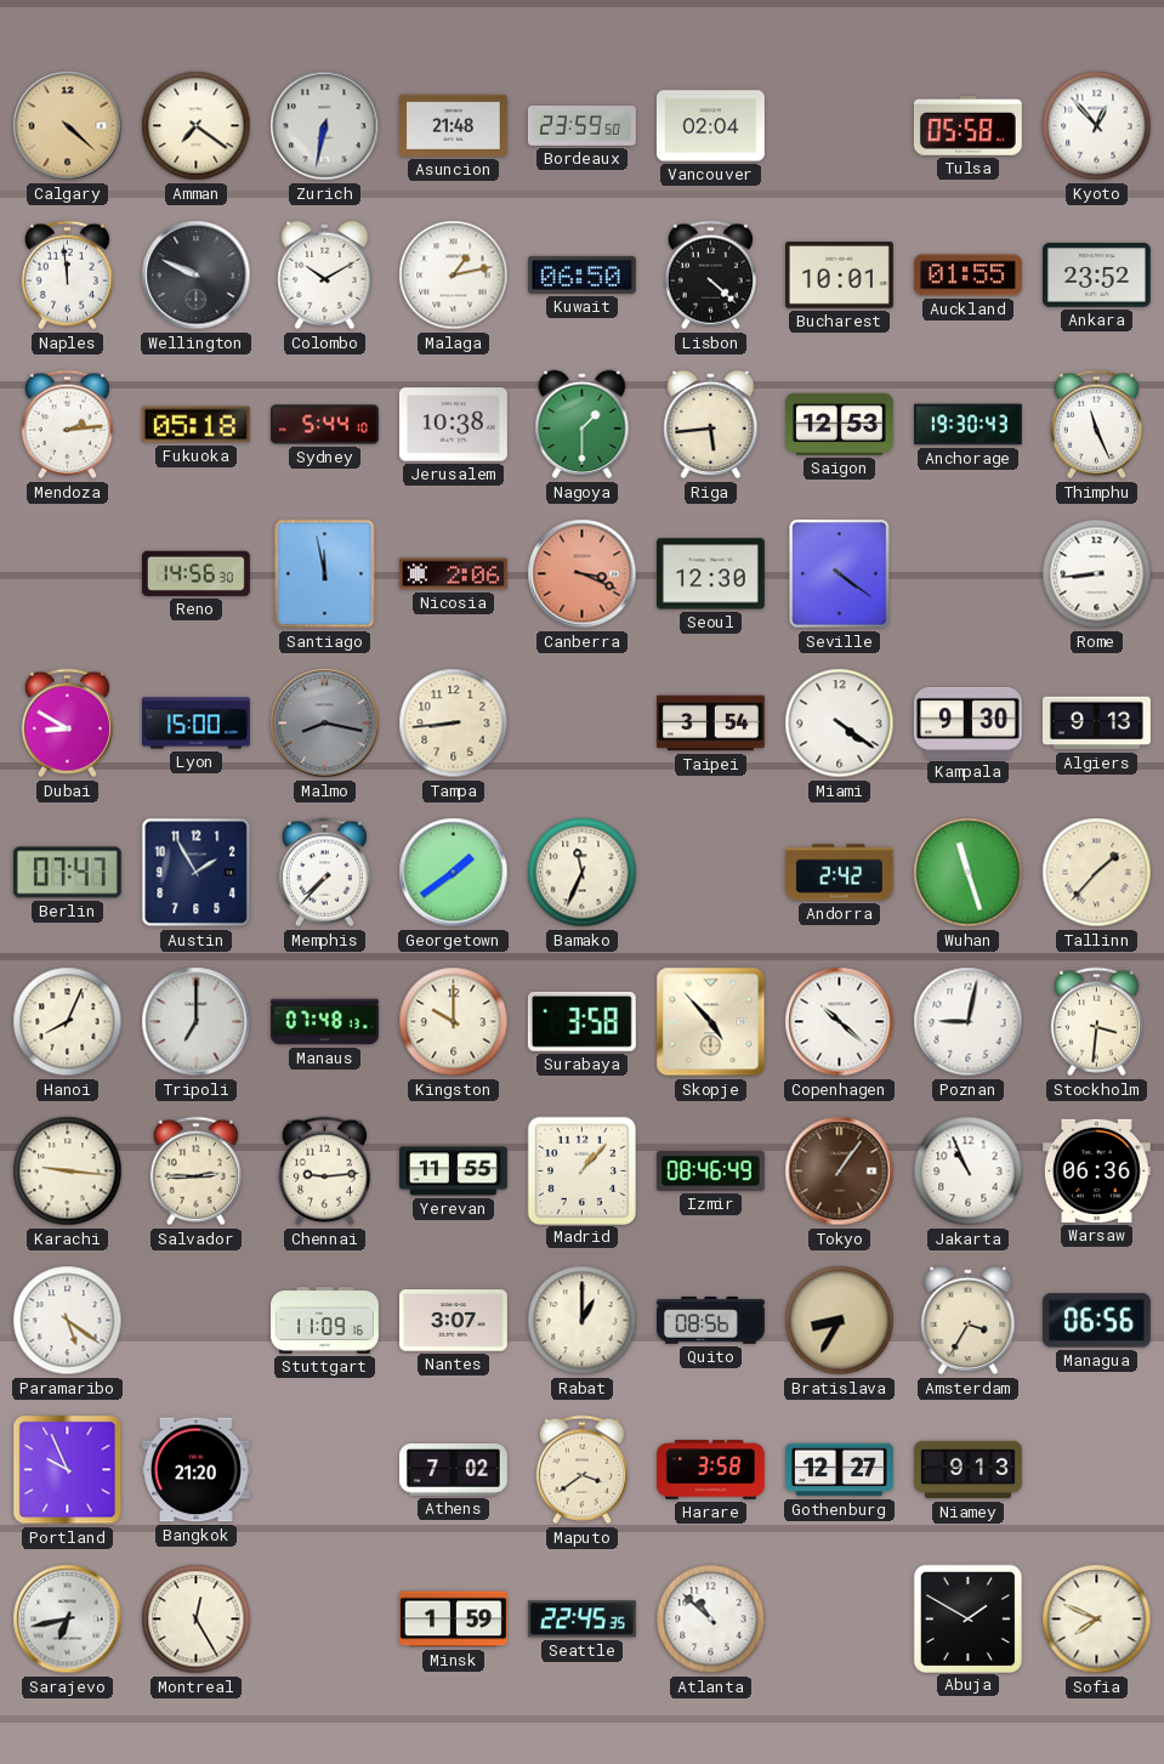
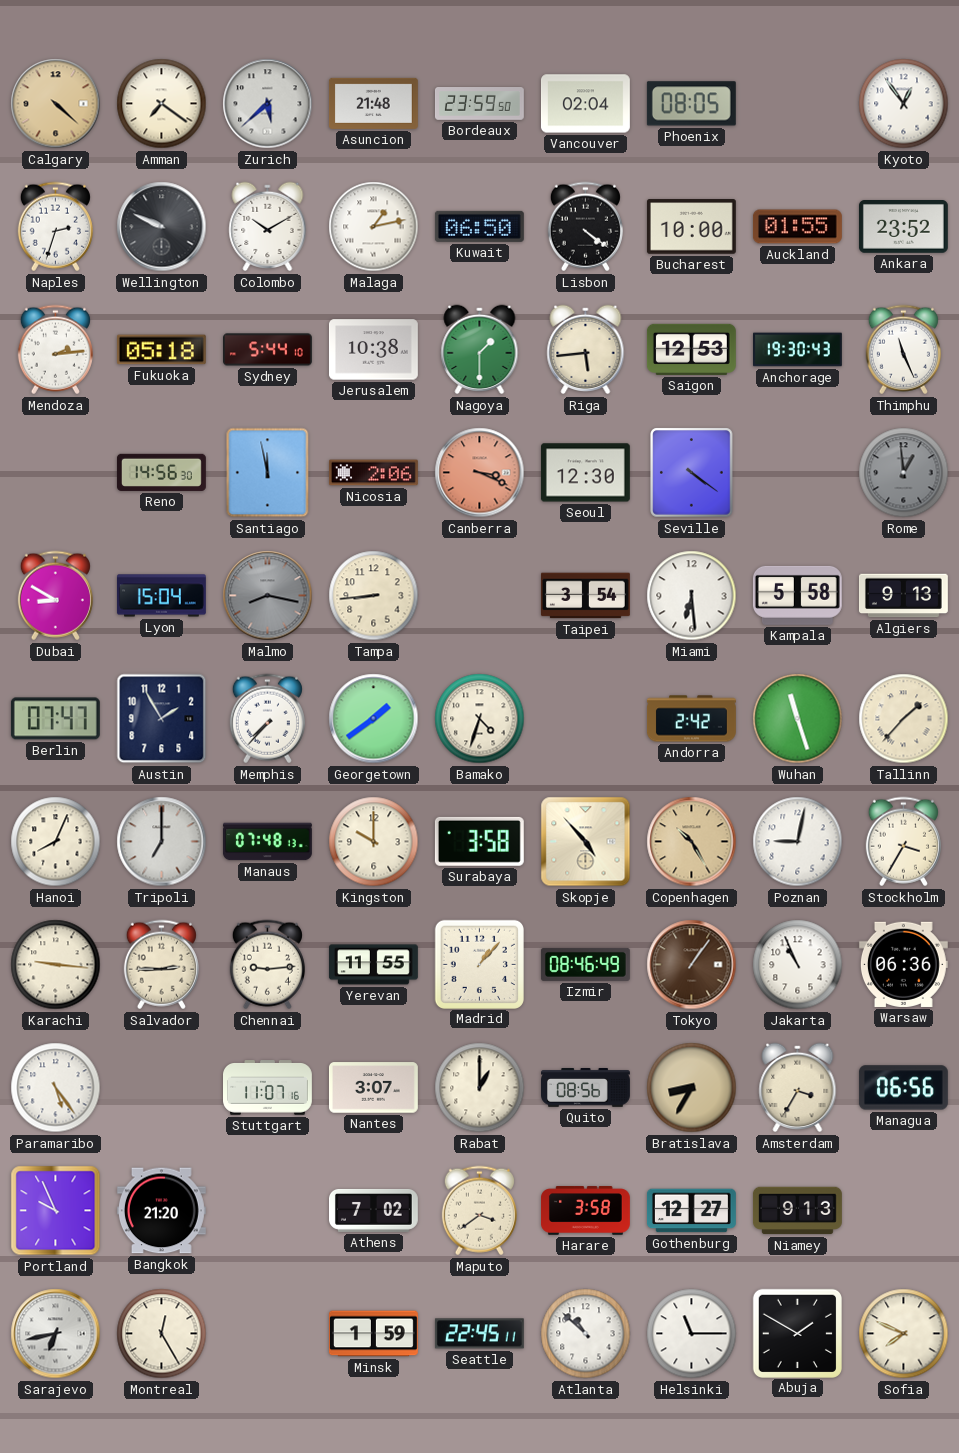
Zurich: 6:32 -> 5:38 (268, 104)
Phoenix: none -> 08:05 (691, 104)
Tulsa: 05:58 -> none (967, 125)
Kyoto: 12:53 -> 12:54 (904, 104)
Naples: 11:59 -> 2:33 (55, 227)
Lisbon: 4:22 -> 4:21 (585, 227)
Bucharest: 10:01 -> 10:00 (691, 227)
Rome: 8:44 -> 12:59 (904, 473)
Rome dial: white -> grey (904, 473)
Lyon: 15:00 -> 15:04 (161, 596)
Miami: 4:21 -> 6:29 (692, 596)
Kampala: 9:30 -> 5:58 (797, 595)
Bamako: 11:34 -> 4:33 (480, 719)
Copenhagen: 10:22 -> 10:25 (692, 842)
Copenhagen dial: white -> champagne (692, 842)
Stockholm: 3:31 -> 3:35 (903, 842)
Paramaribo: 5:21 -> 5:24 (56, 1088)
Stuttgart: 11:09 -> 11:07 (268, 1088)
Seattle: 22:45:35 -> 22:45:11 (479, 1334)
Helsinki: none -> 11:15 (692, 1334)
